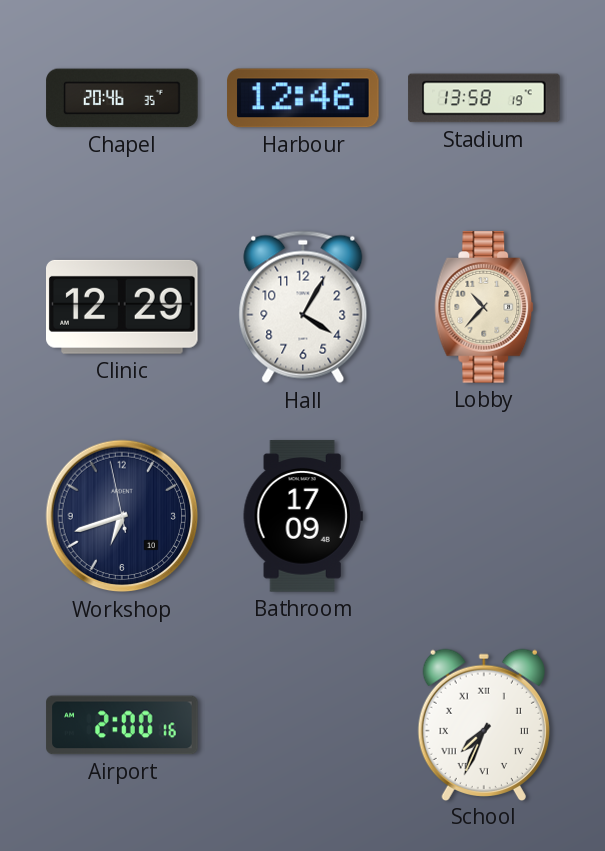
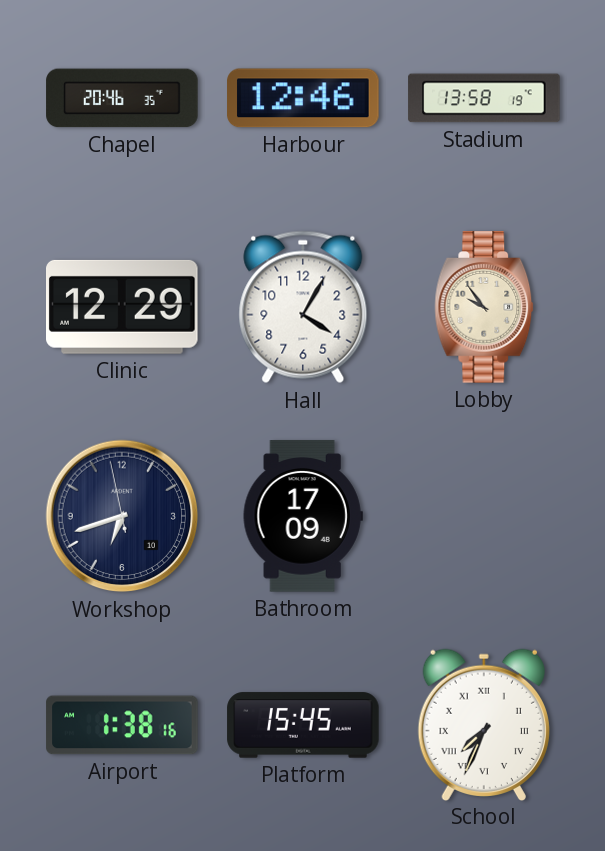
Lobby: 10:37 -> 9:54 (484, 307)
Airport: 2:00 -> 1:38 (122, 725)
Platform: none -> 15:45 (303, 725)
